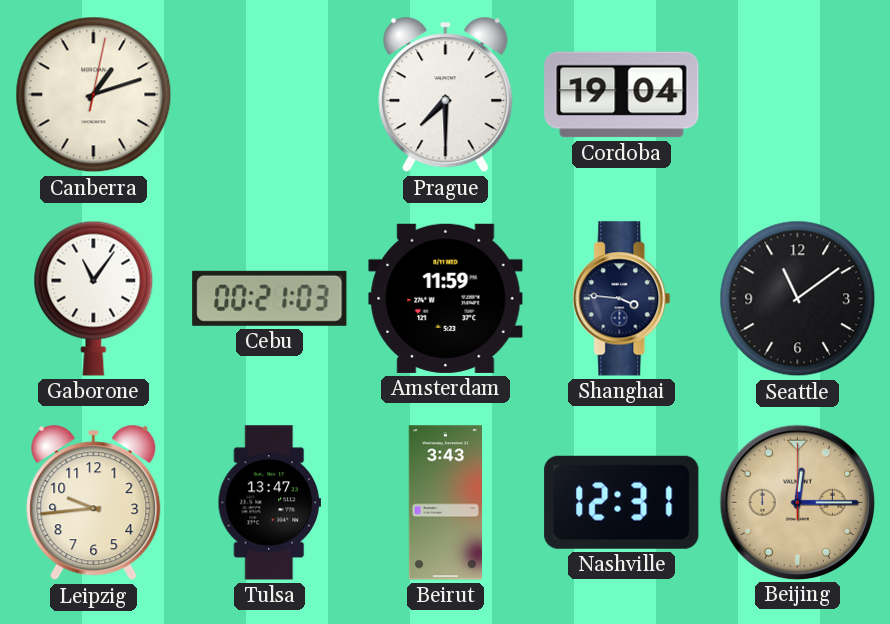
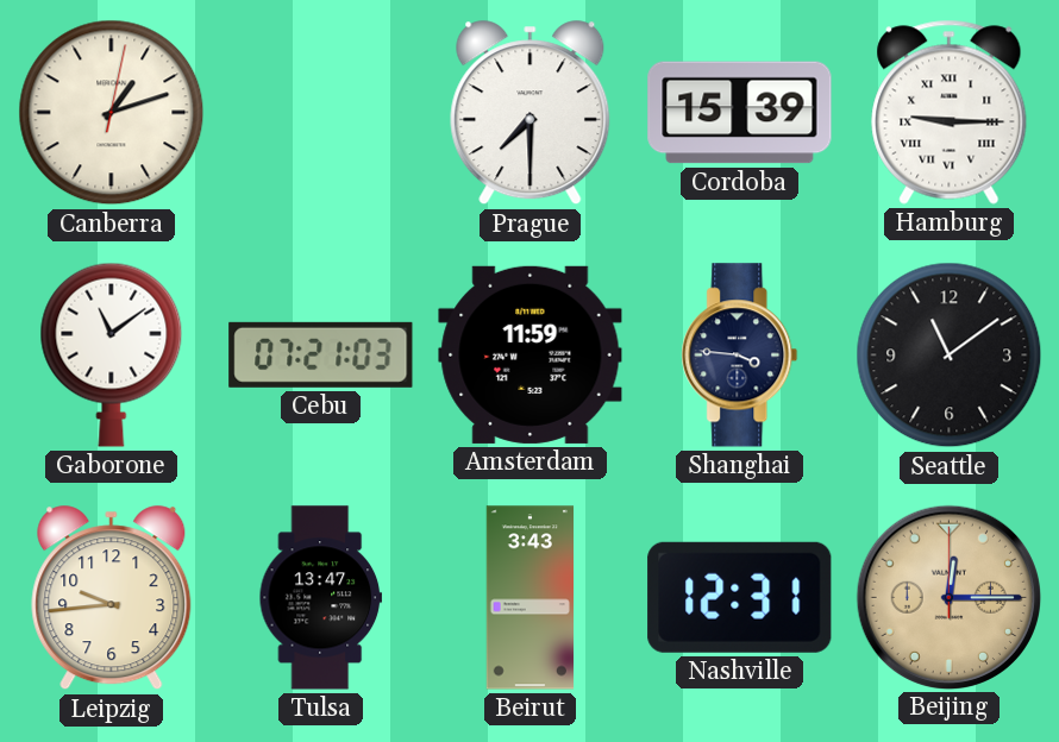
Cordoba: 19:04 -> 15:39 (740, 113)
Hamburg: none -> 9:15 (950, 112)
Gaborone: 11:06 -> 11:09 (112, 354)
Cebu: 00:21 -> 07:21 (321, 354)
